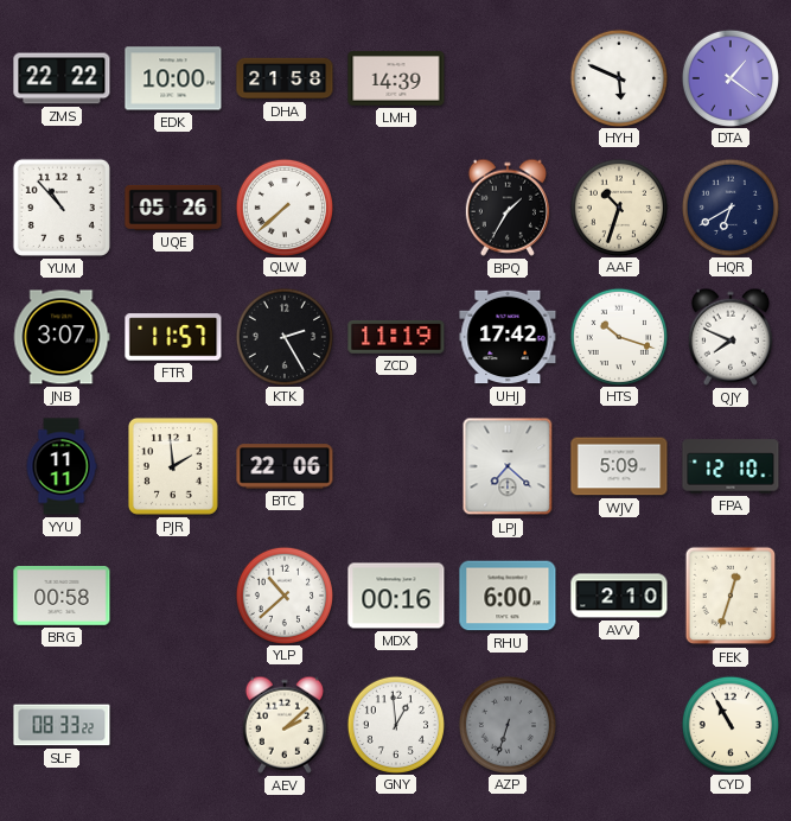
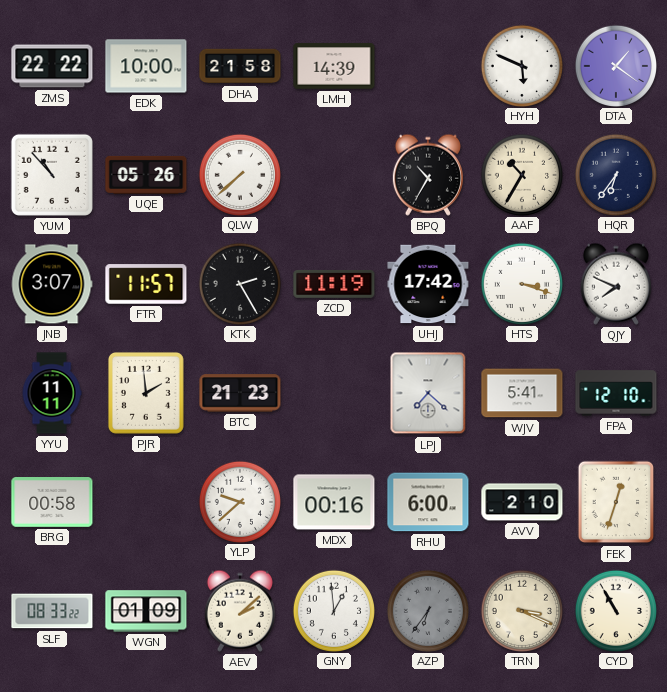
BPQ: 1:35 -> 10:35 (428, 175)
AAF: 10:33 -> 10:35 (521, 174)
HQR: 6:40 -> 6:36 (615, 174)
HTS: 10:18 -> 3:18 (521, 283)
BTC: 22:06 -> 21:23 (240, 393)
WJV: 5:09 -> 5:41 (522, 393)
YLP: 10:38 -> 9:38 (239, 501)
WGN: none -> 01:09 (146, 611)
AZP: 6:33 -> 6:36 (427, 610)
TRN: none -> 3:19 (521, 610)
